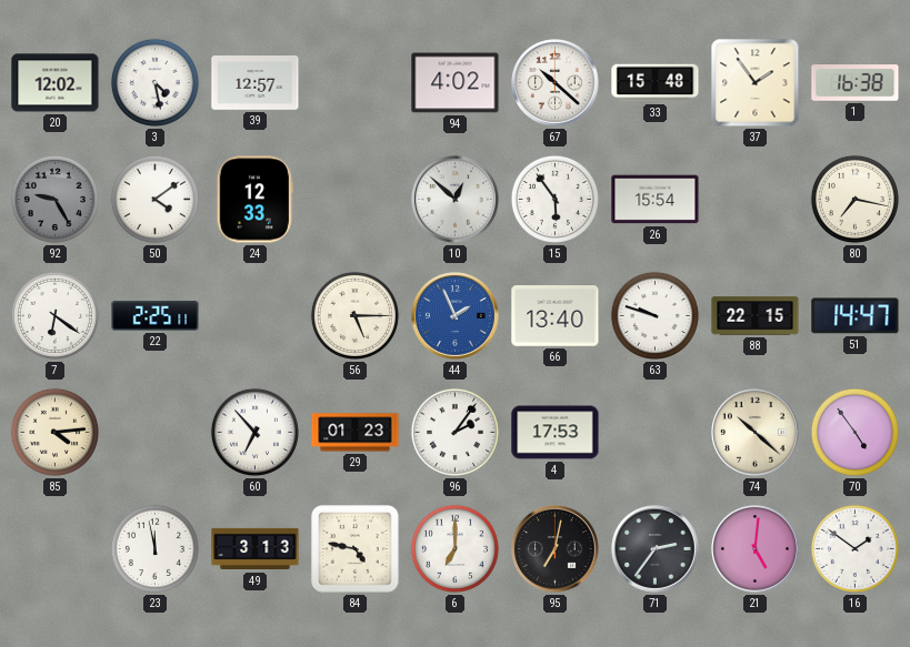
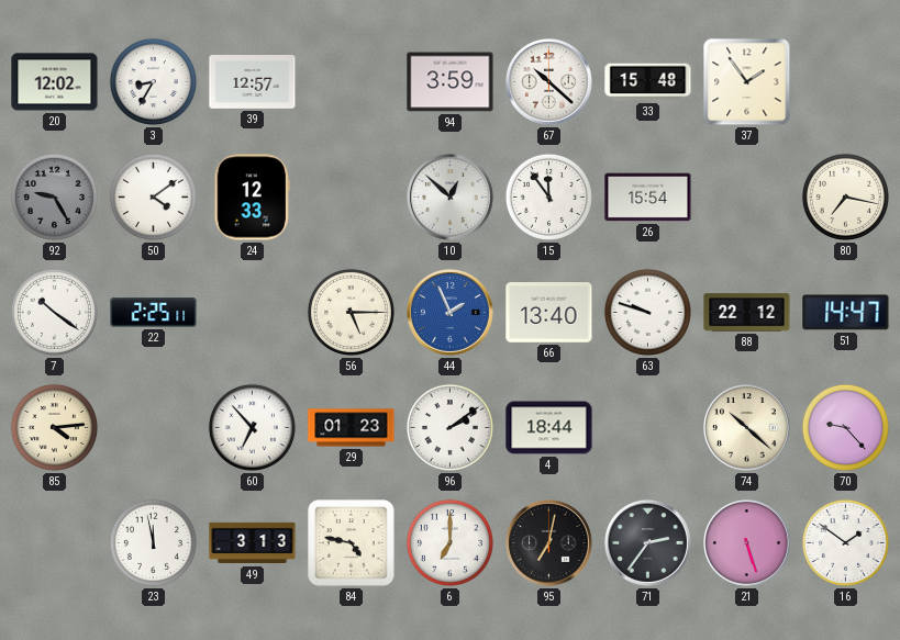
3: 4:28 -> 8:35 (153, 81)
94: 4:02 -> 3:59 (451, 82)
1: 16:38 -> none (856, 83)
15: 5:54 -> 11:54 (548, 197)
7: 6:21 -> 10:21 (54, 312)
88: 22:15 -> 22:12 (747, 313)
96: 2:06 -> 2:09 (449, 427)
4: 17:53 -> 18:44 (549, 428)
70: 4:54 -> 9:23 (845, 427)
21: 5:01 -> 5:27 (747, 543)
